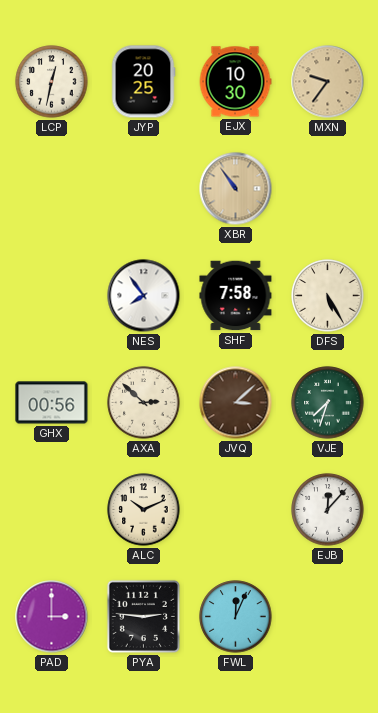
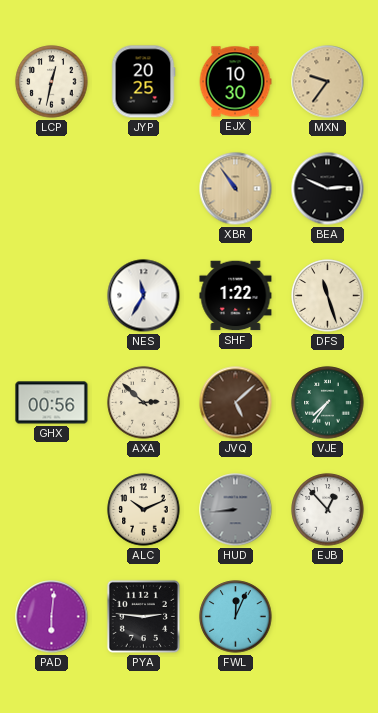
BEA: none -> 2:49 (328, 189)
NES: 7:54 -> 11:35 (144, 296)
SHF: 7:58 -> 1:22 (236, 296)
DFS: 5:25 -> 11:27 (328, 296)
JVQ: 3:08 -> 5:08 (236, 403)
VJE: 7:33 -> 7:36 (328, 403)
HUD: none -> 8:44 (236, 510)
EJB: 12:07 -> 12:53 (328, 510)
PAD: 3:00 -> 6:01 (52, 617)
